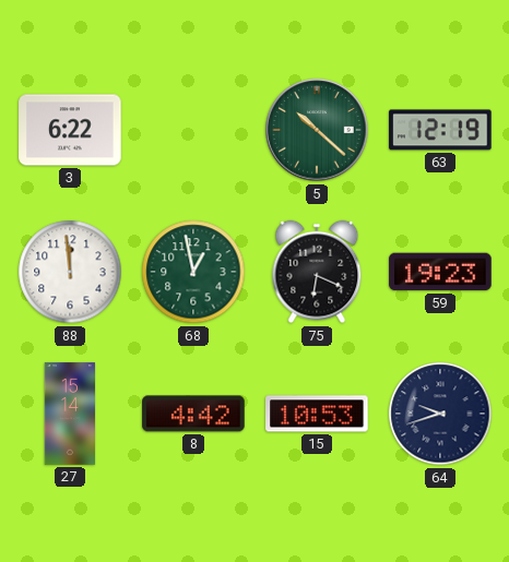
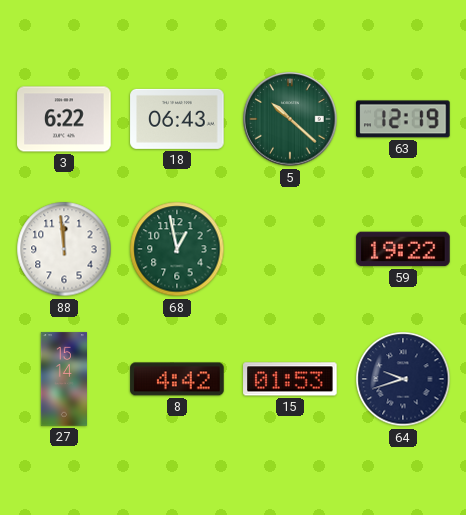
18: none -> 06:43 (177, 119)
75: 6:19 -> none (317, 272)
59: 19:23 -> 19:22 (403, 249)
15: 10:53 -> 01:53 (290, 379)
